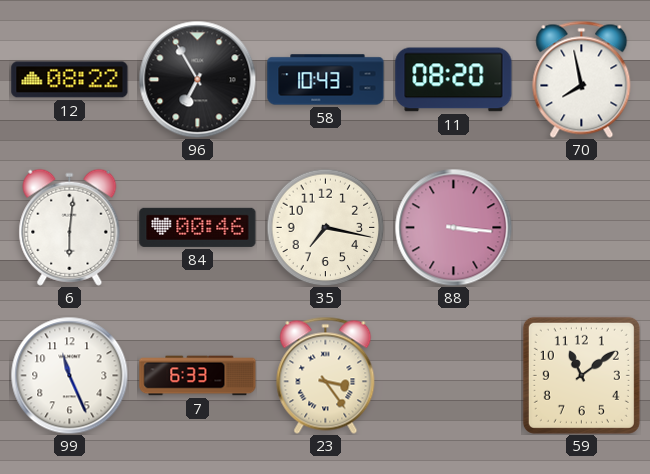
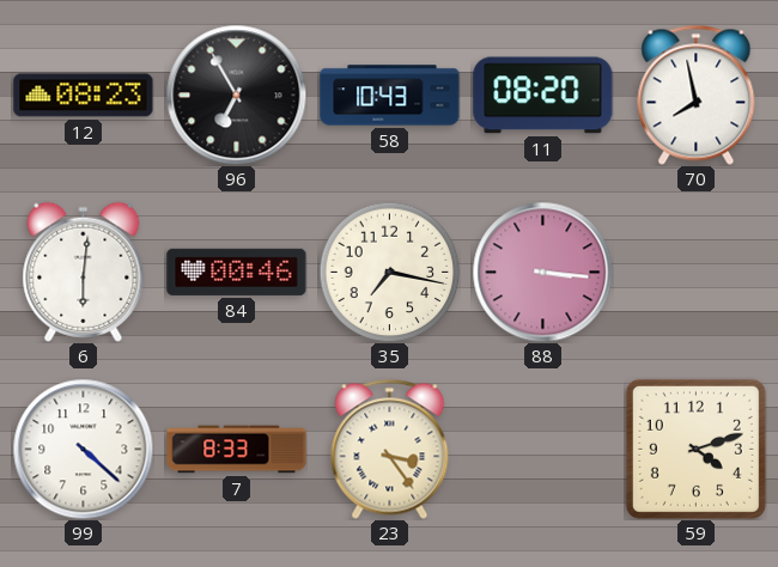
12: 08:22 -> 08:23 (84, 96)
99: 11:26 -> 4:22 (83, 449)
7: 6:33 -> 8:33 (237, 450)
59: 11:09 -> 4:12 (695, 449)
